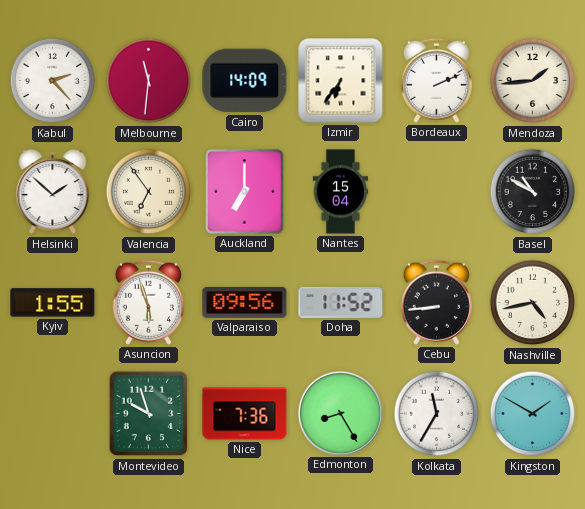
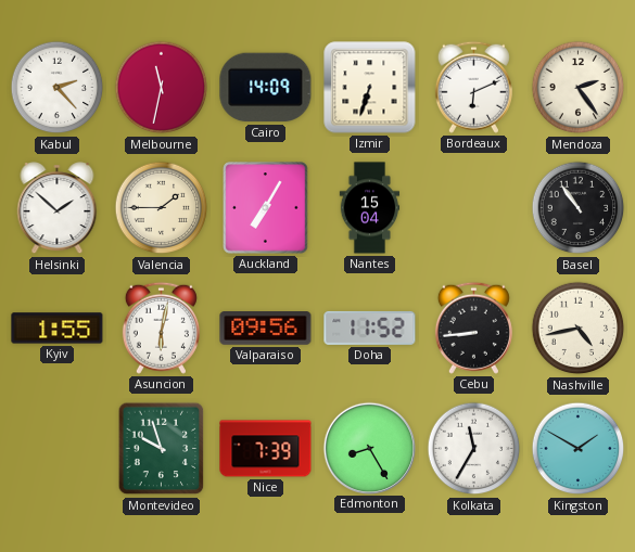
Melbourne: 11:31 -> 11:32 (162, 88)
Izmir: 6:36 -> 6:33 (370, 88)
Bordeaux: 2:11 -> 6:11 (473, 87)
Mendoza: 1:44 -> 2:24 (579, 88)
Valencia: 6:54 -> 1:45 (162, 208)
Auckland: 7:00 -> 7:05 (266, 208)
Basel: 10:50 -> 10:54 (579, 208)
Asuncion: 5:57 -> 6:02 (161, 328)
Nice: 7:36 -> 7:39 (266, 449)
